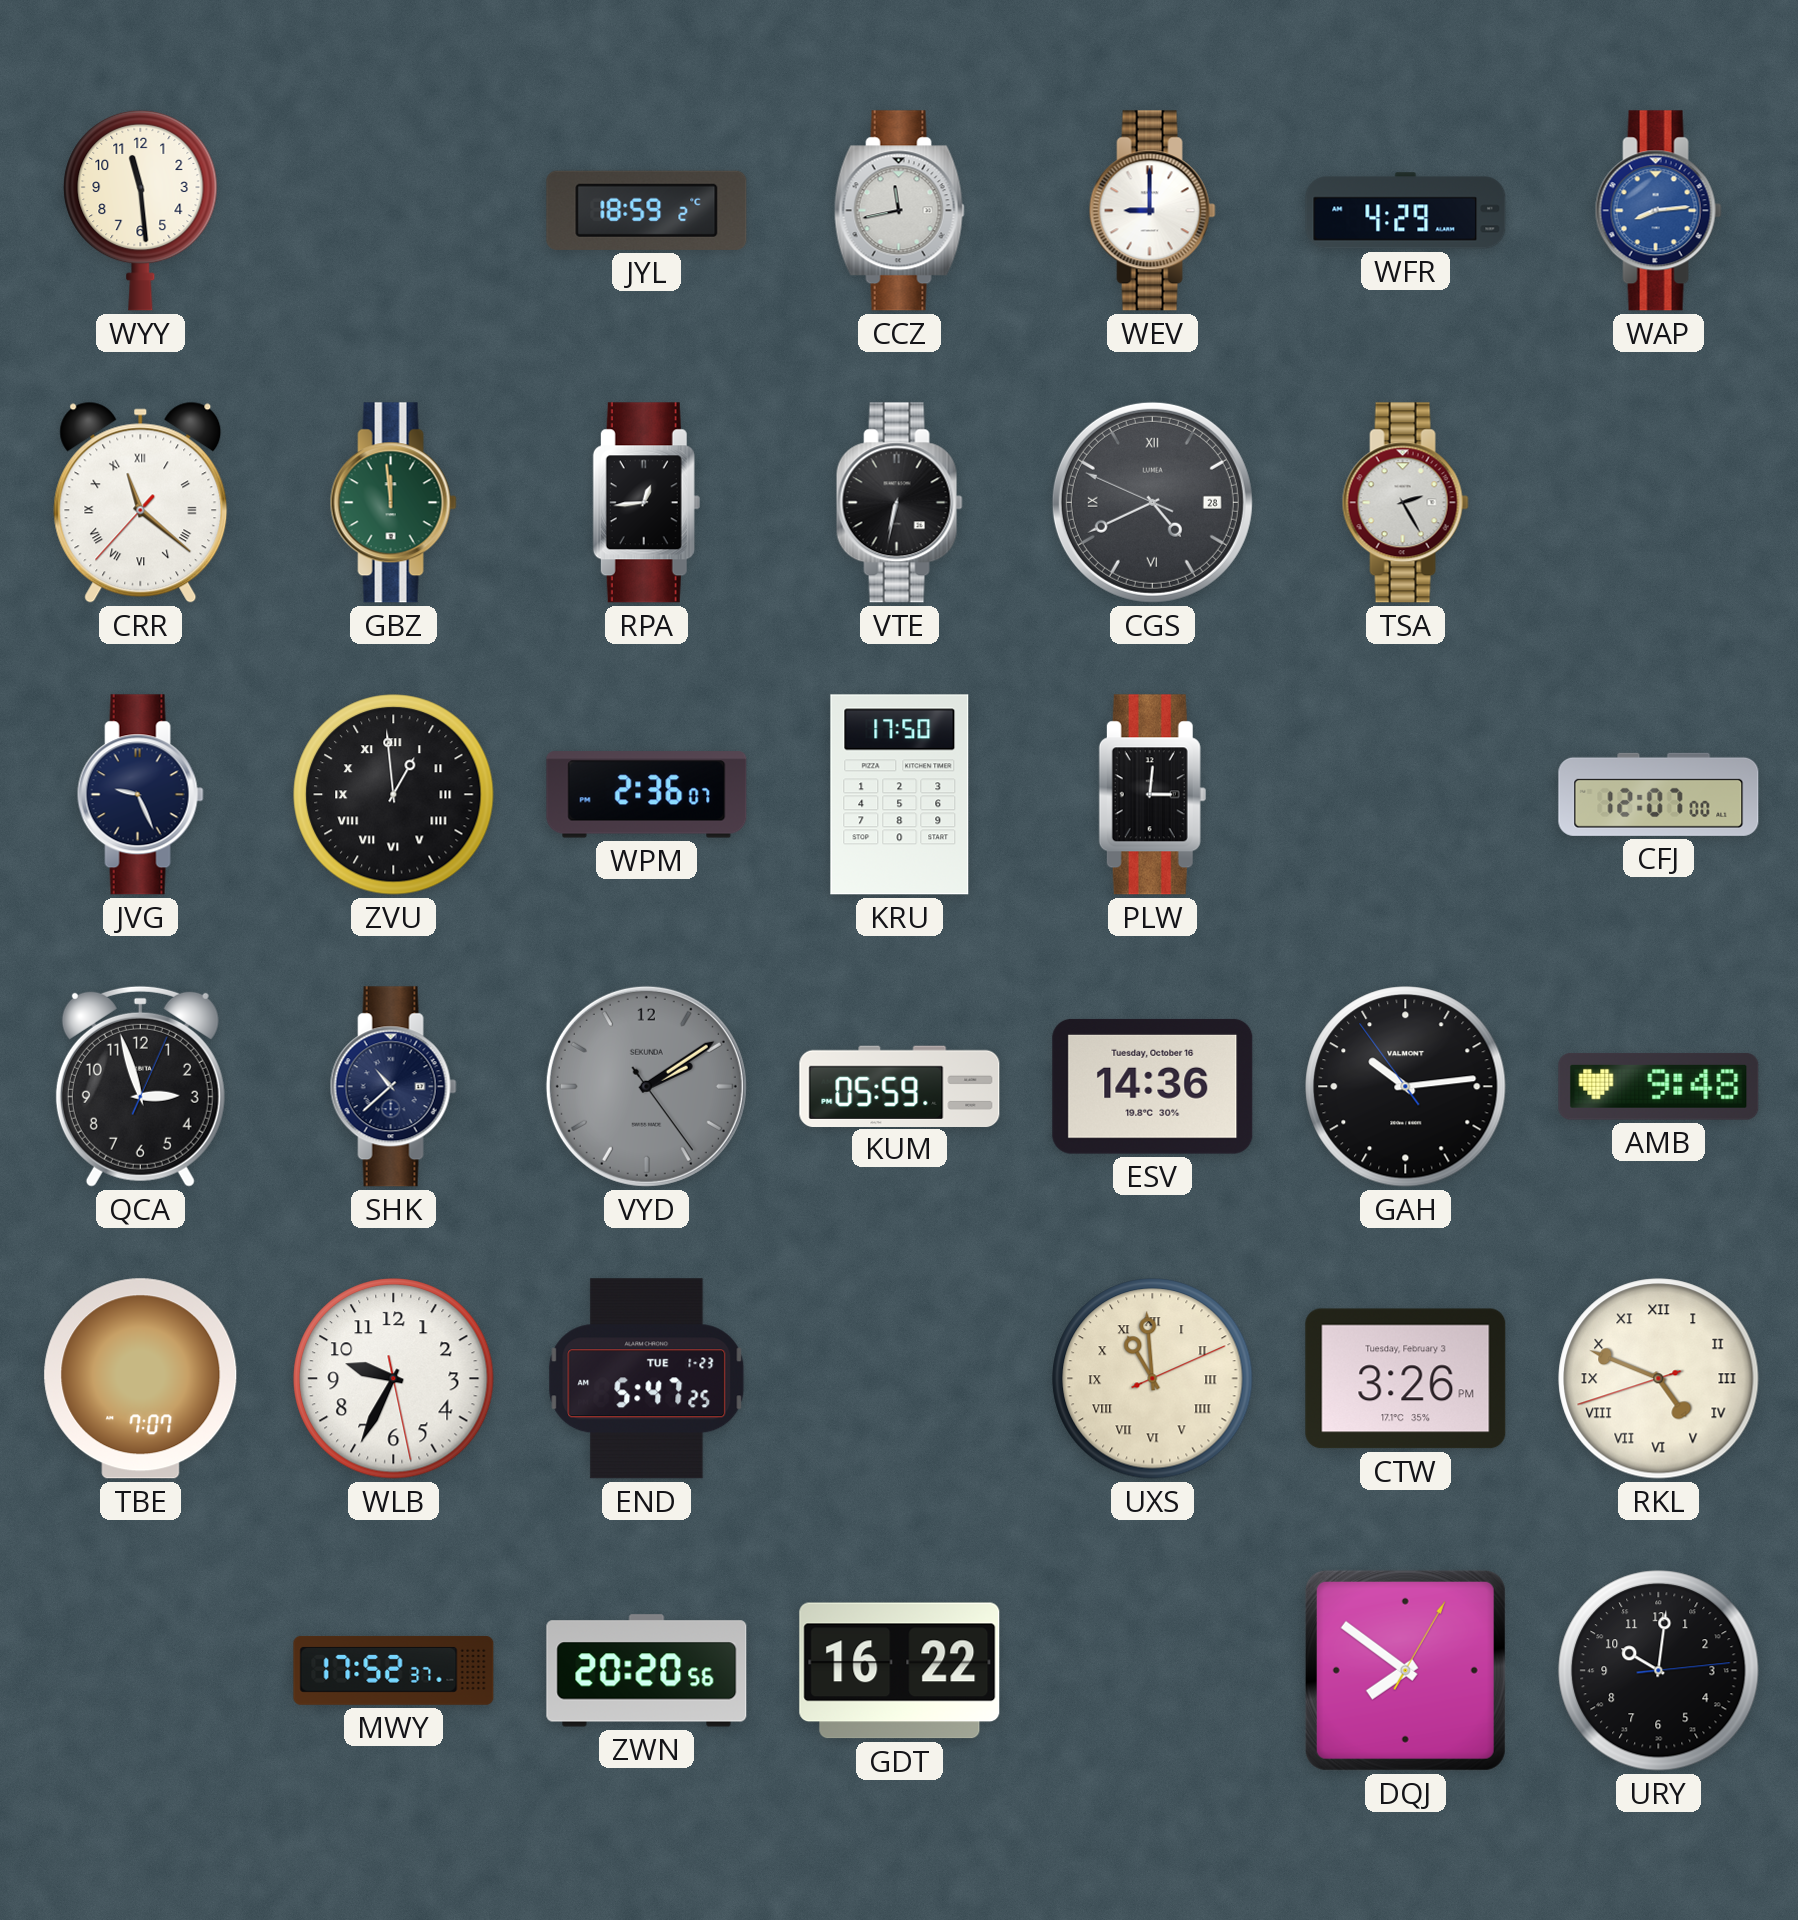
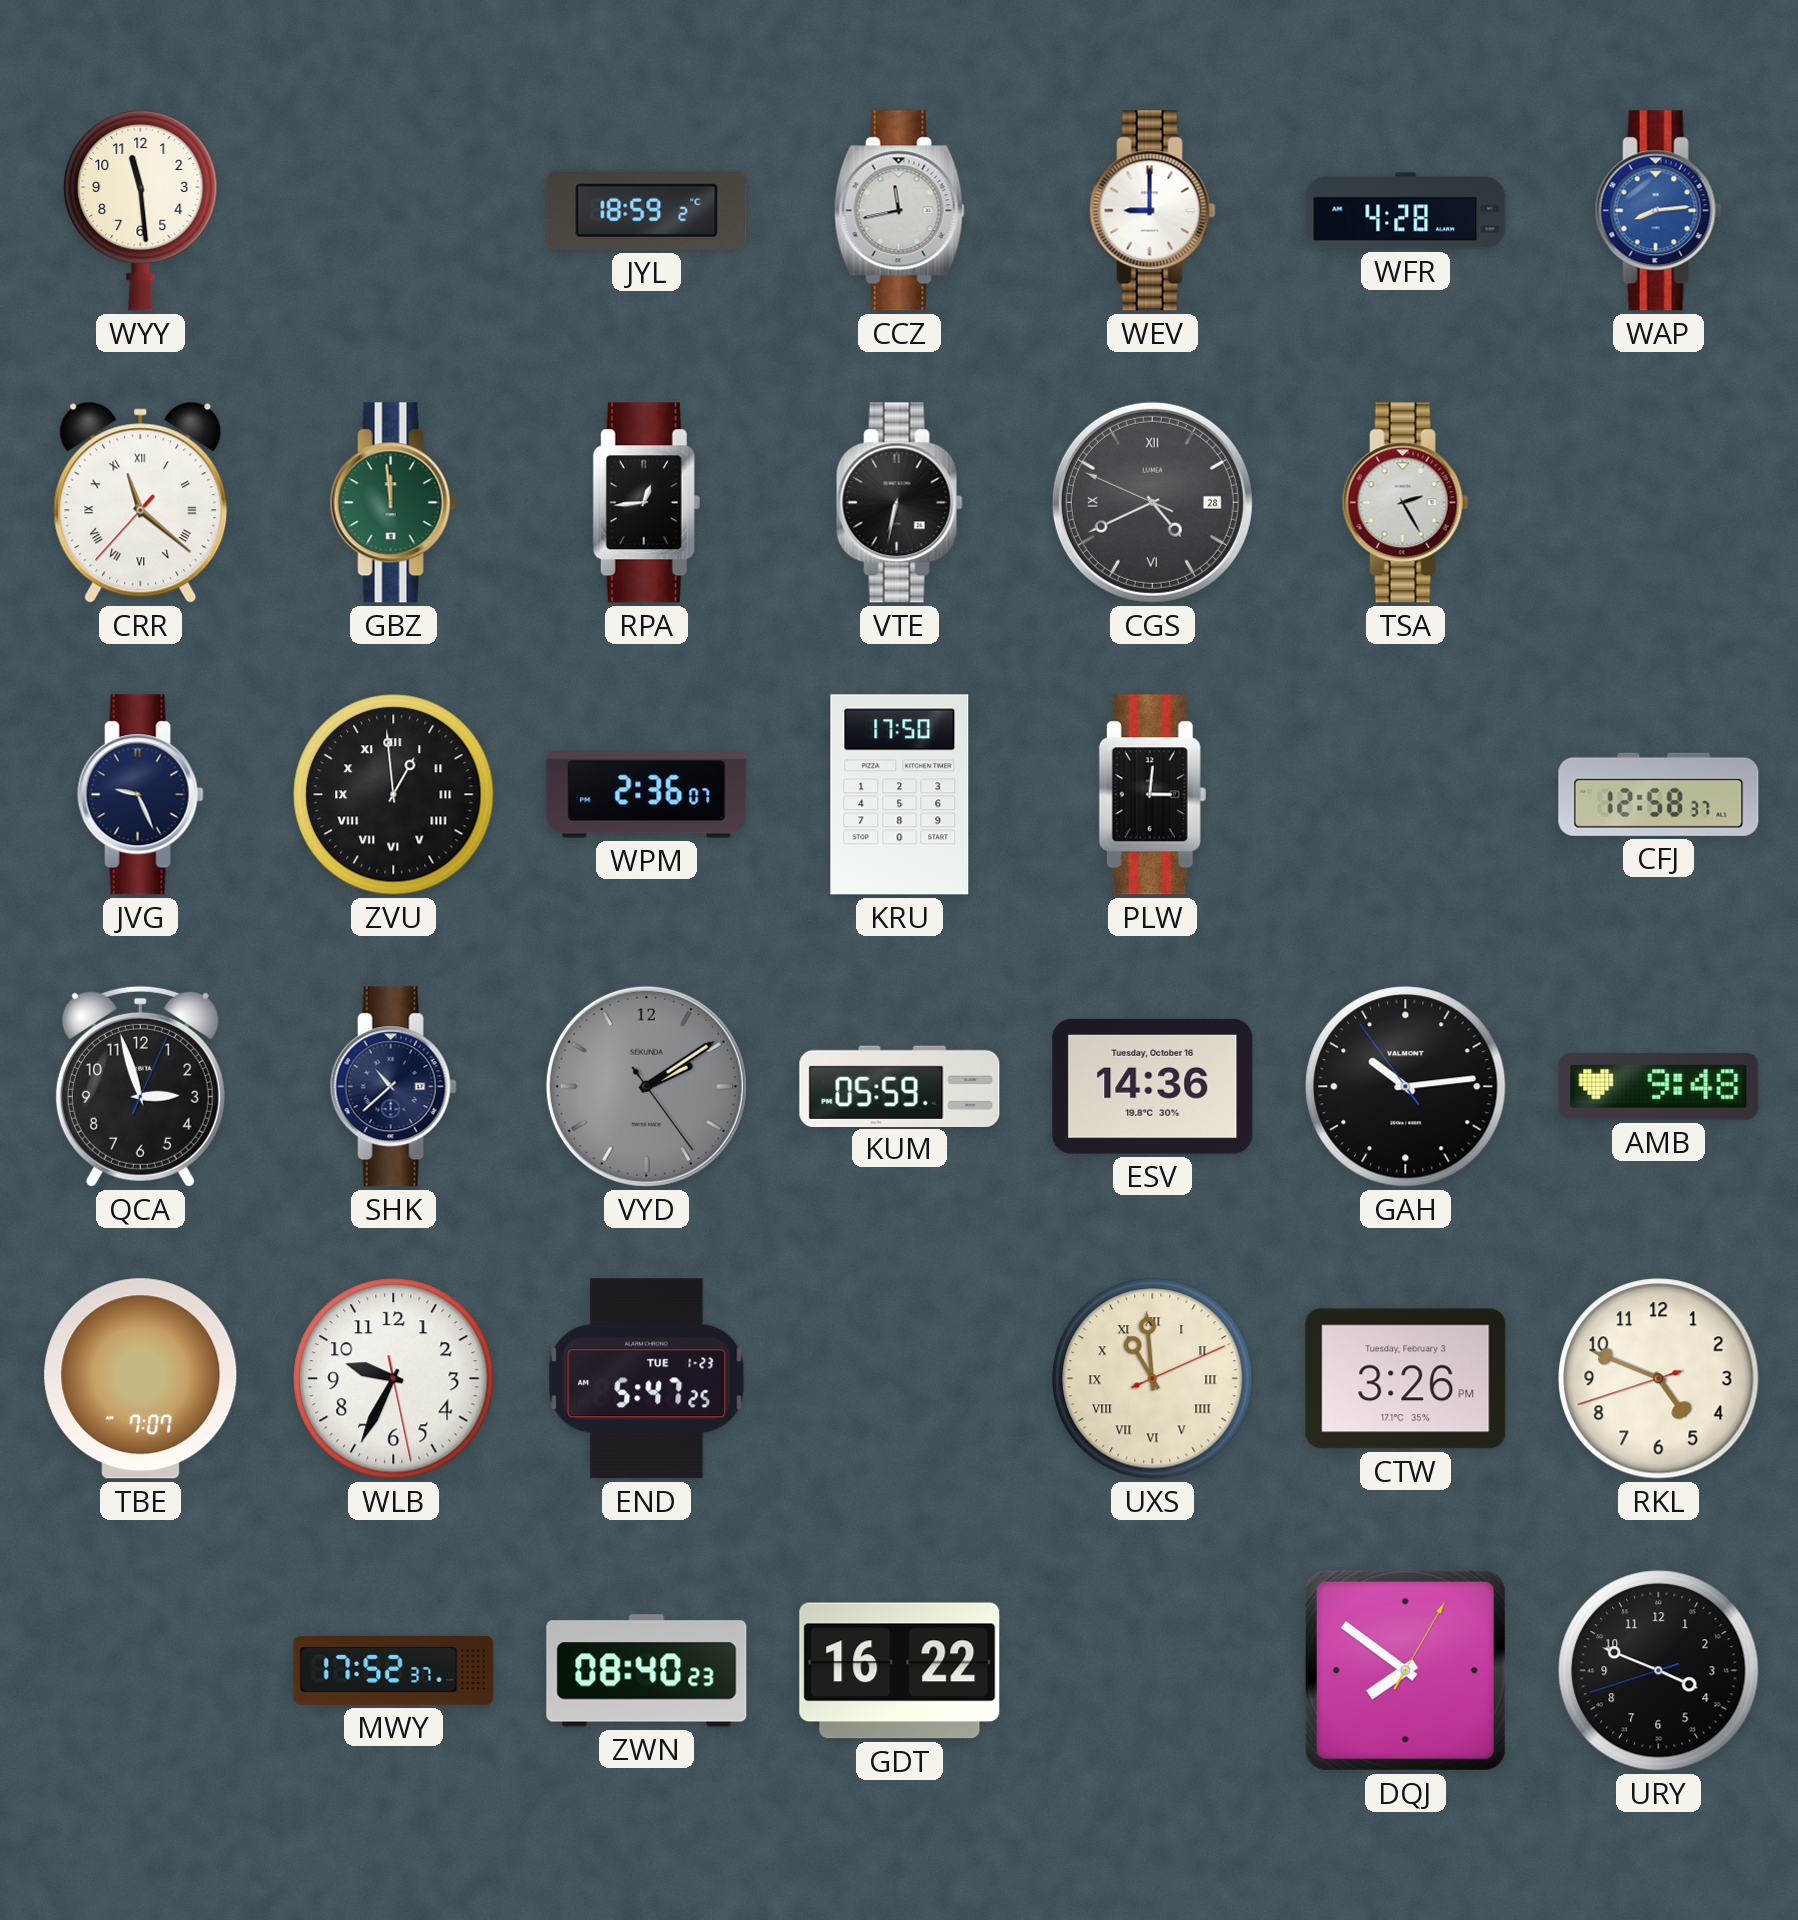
WFR: 4:29 -> 4:28 (1406, 211)
CFJ: 12:07 -> 12:58 (1659, 794)
RKL numerals: Roman -> Arabic (1659, 1379)
ZWN: 20:20 -> 08:40 (647, 1671)
URY: 10:01 -> 3:48 (1659, 1671)
